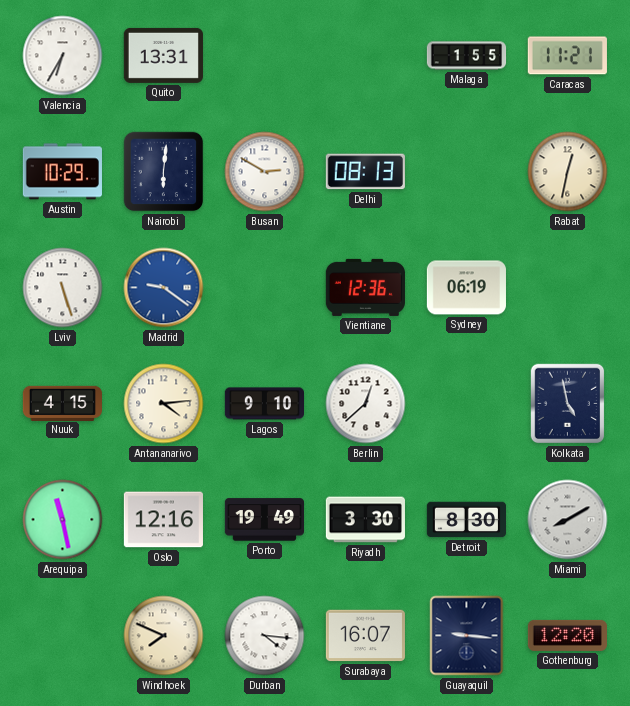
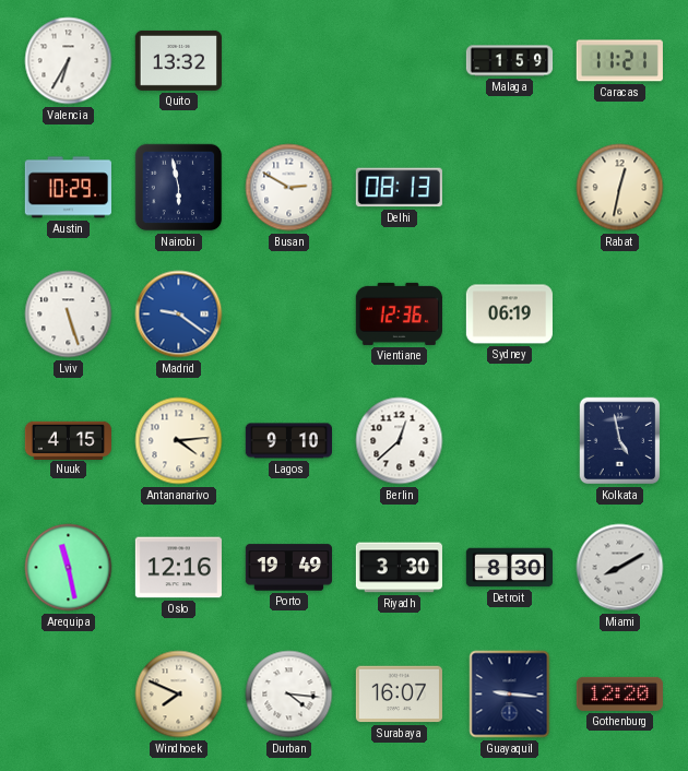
Quito: 13:31 -> 13:32 (178, 60)
Malaga: 1:55 -> 1:59 (510, 61)
Nairobi: 6:01 -> 5:58 (179, 188)
